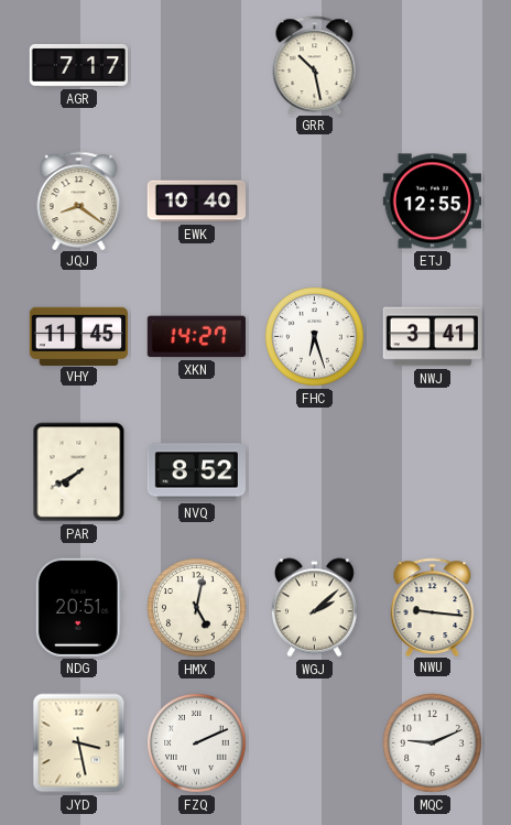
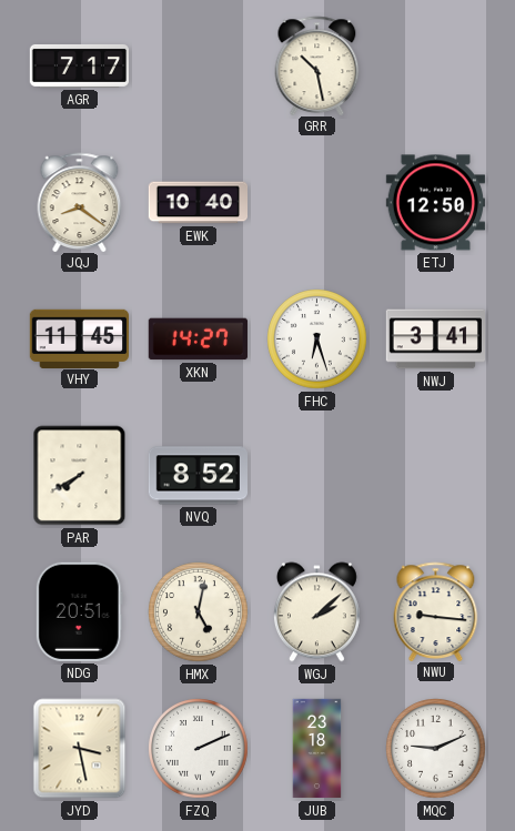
ETJ: 12:55 -> 12:50 (435, 203)
JUB: none -> 23:18 (317, 749)
